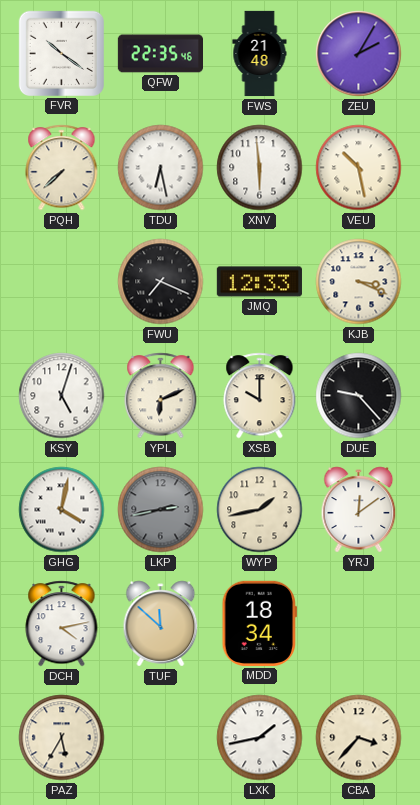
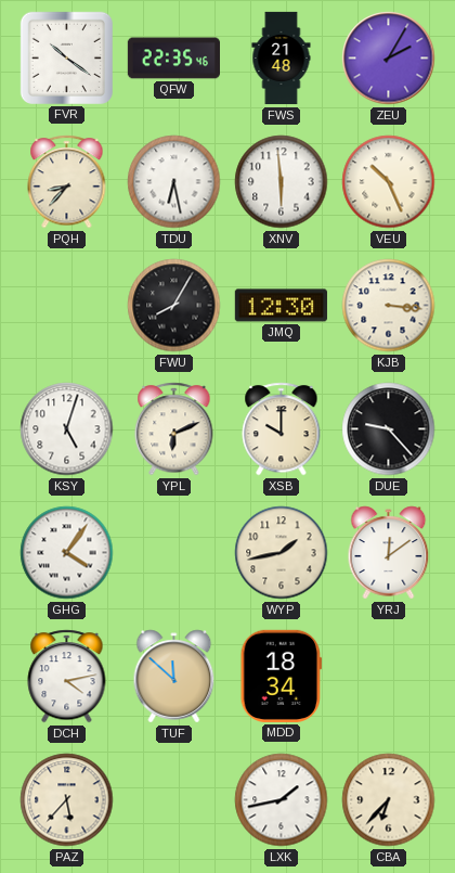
PQH: 7:38 -> 8:37 (67, 182)
VEU: 10:28 -> 10:26 (389, 182)
FWU: 7:19 -> 8:05 (174, 306)
JMQ: 12:33 -> 12:30 (281, 306)
KJB: 3:19 -> 3:16 (389, 306)
GHG: 4:02 -> 4:06 (67, 553)
LKP: 2:43 -> none (161, 510)
PAZ: 5:35 -> 5:37 (67, 800)
CBA: 3:37 -> 6:37 (389, 800)
